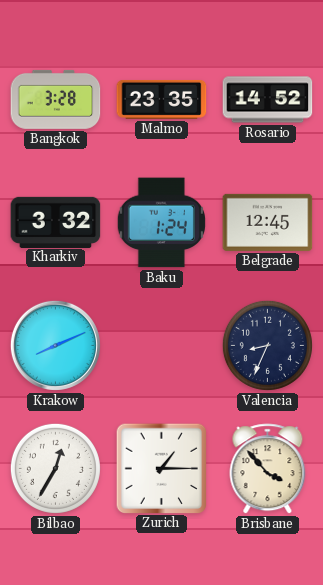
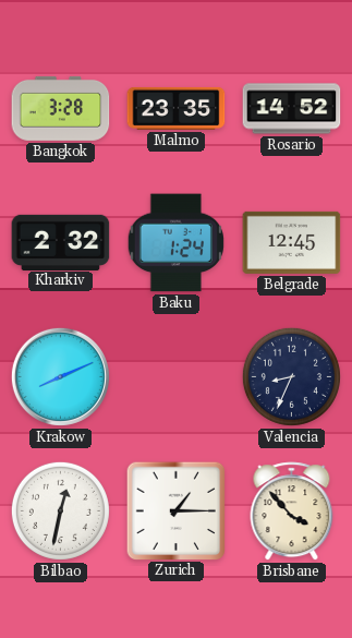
Kharkiv: 3:32 -> 2:32 (61, 242)
Bilbao: 12:35 -> 12:32 (60, 510)
